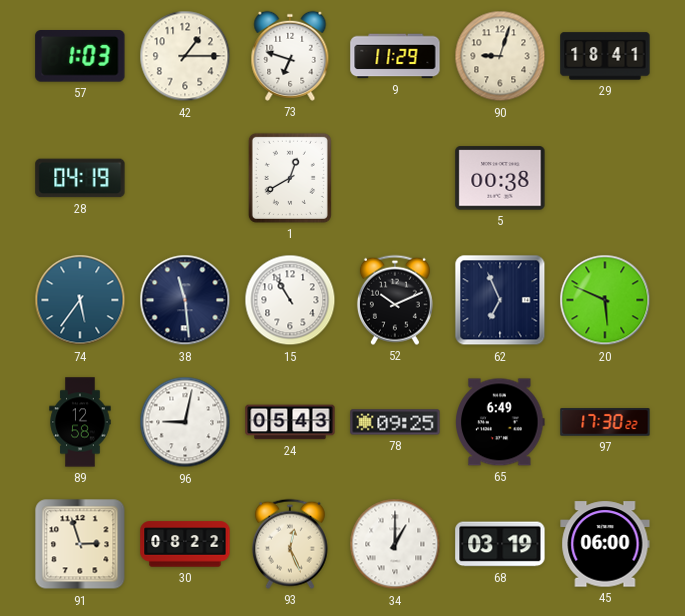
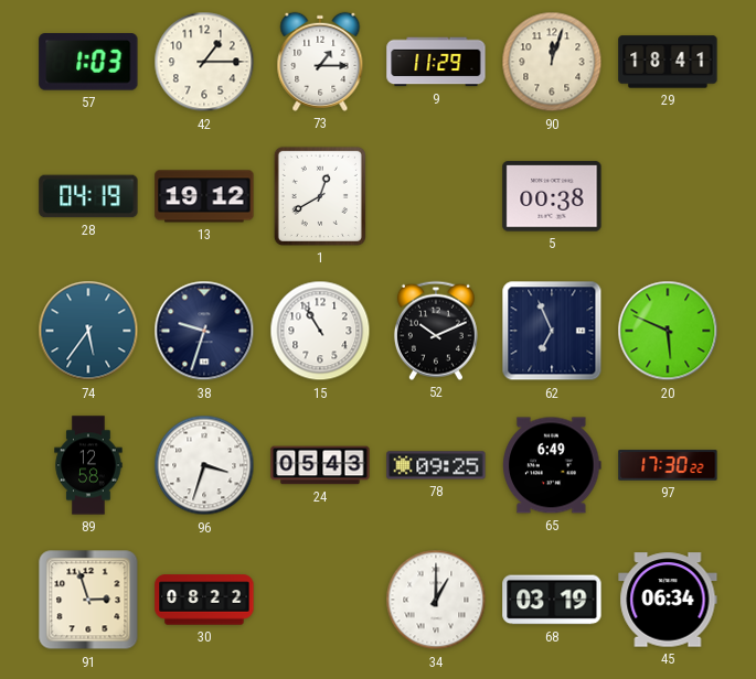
73: 6:48 -> 1:15 (320, 62)
90: 9:03 -> 12:03 (552, 62)
13: none -> 19:12 (204, 196)
38: 11:29 -> 9:33 (204, 331)
96: 9:02 -> 3:33 (204, 465)
93: 12:26 -> none (290, 544)
45: 06:00 -> 06:34 (668, 600)
